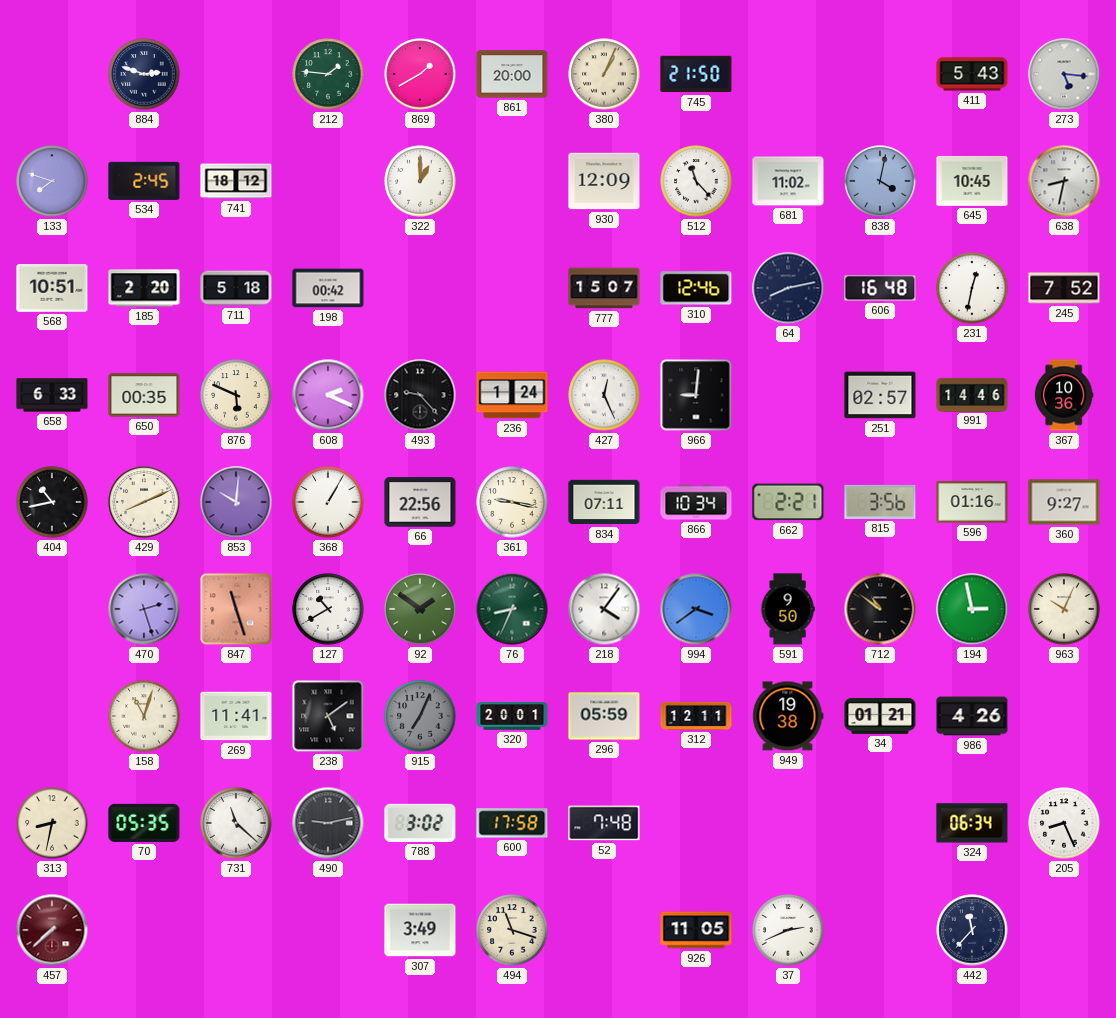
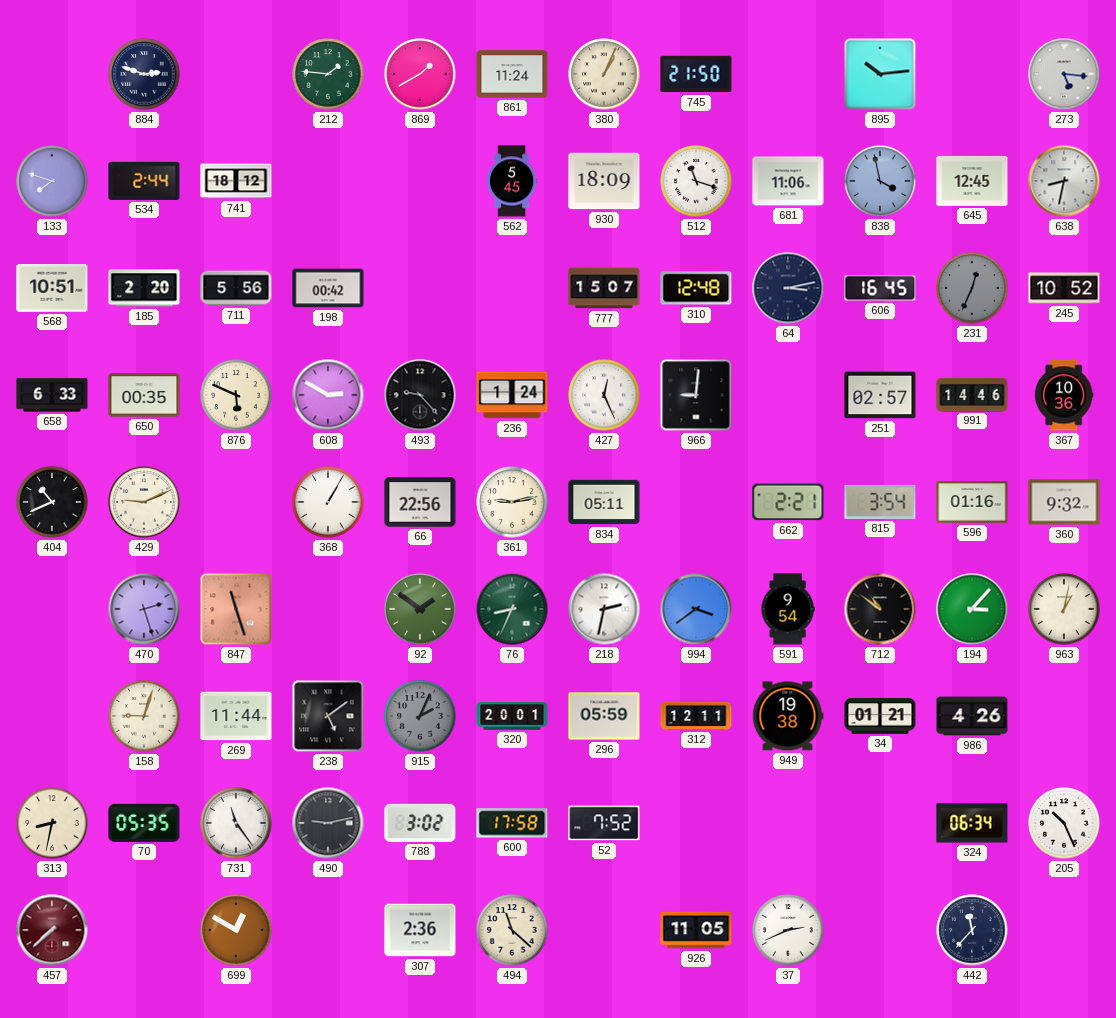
861: 20:00 -> 11:24 (512, 74)
895: none -> 10:14 (880, 74)
411: 5:43 -> none (972, 74)
534: 2:45 -> 2:44 (144, 181)
322: 1:00 -> none (420, 181)
562: none -> 5:45 (512, 181)
930: 12:09 -> 18:09 (604, 181)
512: 11:23 -> 11:18 (696, 181)
681: 11:02 -> 11:06 (788, 181)
838: 4:02 -> 3:58 (880, 181)
645: 10:45 -> 12:45 (972, 181)
711: 5:18 -> 5:56 (236, 288)
310: 12:46 -> 12:48 (696, 288)
64: 8:13 -> 3:13 (788, 288)
606: 16:48 -> 16:45 (880, 288)
231: 12:32 -> 12:34 (972, 288)
231 dial: white -> grey (972, 288)
245: 7:52 -> 10:52 (1064, 288)
608: 2:19 -> 2:50 (328, 395)
404: 10:43 -> 10:41 (52, 502)
429: 8:11 -> 9:11 (144, 502)
853: 10:01 -> none (236, 502)
361: 9:17 -> 9:13 (512, 502)
834: 07:11 -> 05:11 (604, 502)
866: 10:34 -> none (696, 502)
815: 3:56 -> 3:54 (880, 502)
360: 9:27 -> 9:32 (1064, 502)
127: 10:40 -> none (328, 609)
218: 4:06 -> 2:32 (604, 609)
591: 9:50 -> 9:54 (788, 609)
194: 2:58 -> 3:07 (972, 609)
963: 10:04 -> 1:02 (1064, 609)
158: 11:03 -> 9:03 (144, 716)
269: 11:41 -> 11:44 (236, 716)
915: 7:04 -> 2:04 (420, 716)
731: 11:22 -> 11:24 (236, 823)
52: 7:48 -> 7:52 (604, 823)
205: 8:26 -> 10:26 (1064, 823)
699: none -> 12:50 (236, 930)
307: 3:49 -> 2:36 (420, 930)
494: 11:18 -> 11:22 (512, 930)
